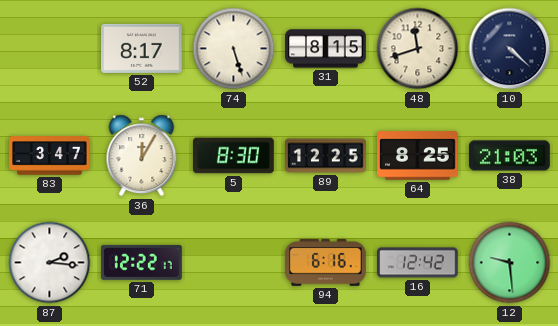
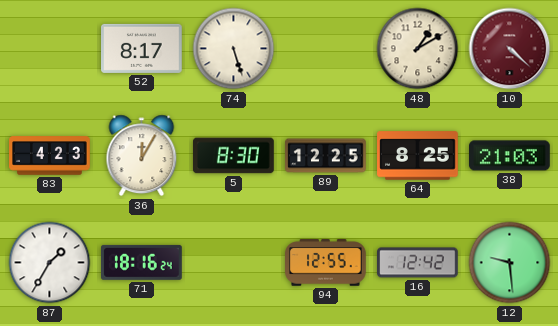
31: 8:15 -> none (326, 49)
48: 11:42 -> 1:10 (418, 49)
10 dial: navy -> burgundy (510, 49)
83: 3:47 -> 4:23 (50, 156)
87: 2:16 -> 1:35 (50, 263)
71: 12:22 -> 18:16 (142, 262)
94: 6:16 -> 12:55 (326, 263)
